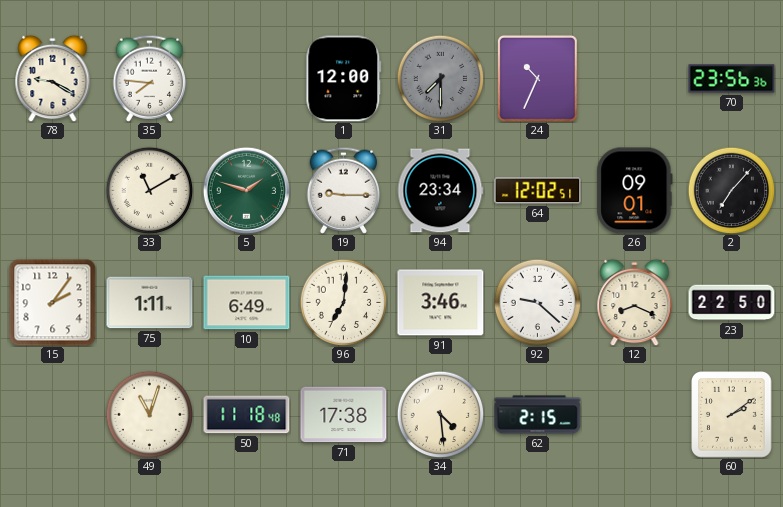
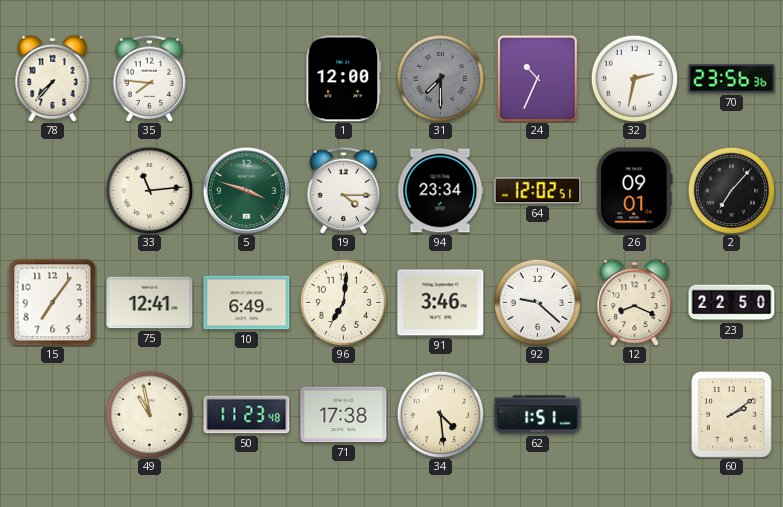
78: 9:20 -> 7:37 (53, 78)
32: none -> 2:32 (634, 78)
33: 11:10 -> 11:14 (149, 190)
5: 1:48 -> 3:48 (246, 190)
19: 9:15 -> 4:15 (344, 190)
15: 2:06 -> 7:06 (53, 303)
75: 1:11 -> 12:41 (150, 303)
49: 11:03 -> 10:58 (149, 414)
50: 11:18 -> 11:23 (247, 415)
62: 2:15 -> 1:51 (538, 415)
